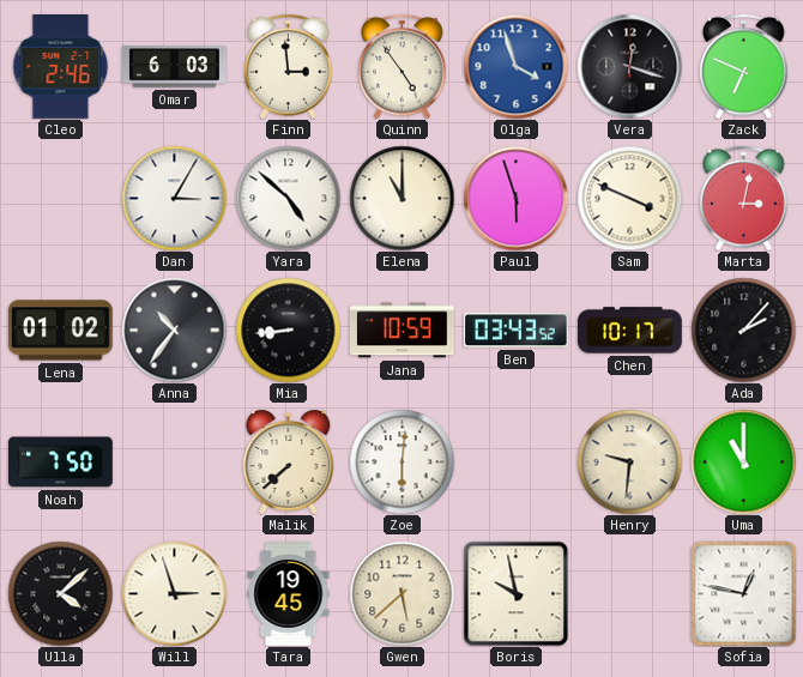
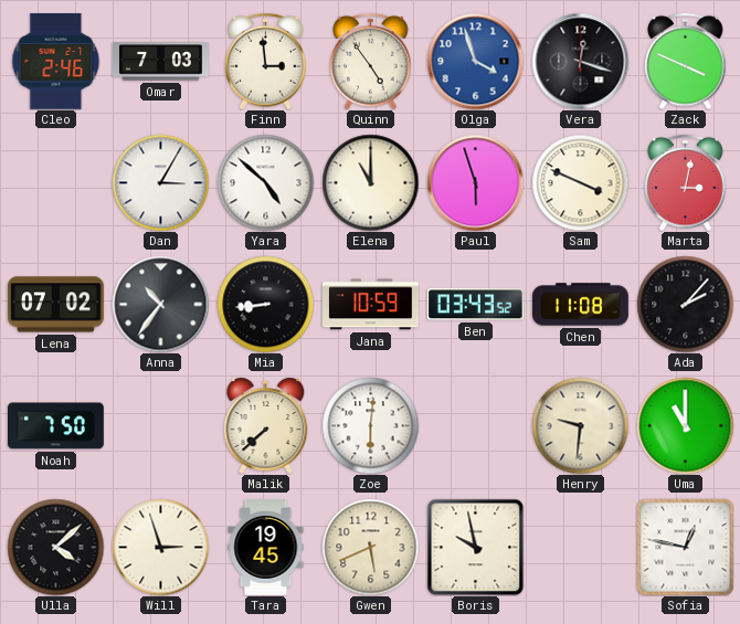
Omar: 6:03 -> 7:03 (161, 62)
Zack: 6:49 -> 3:49 (686, 61)
Lena: 01:02 -> 07:02 (56, 305)
Chen: 10:17 -> 11:08 (581, 305)
Gwen: 5:38 -> 5:41 (370, 547)
